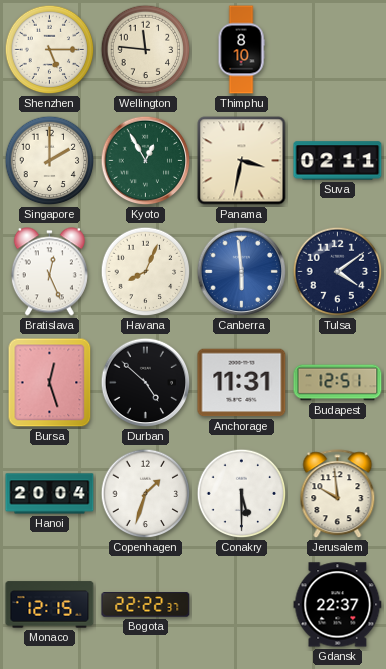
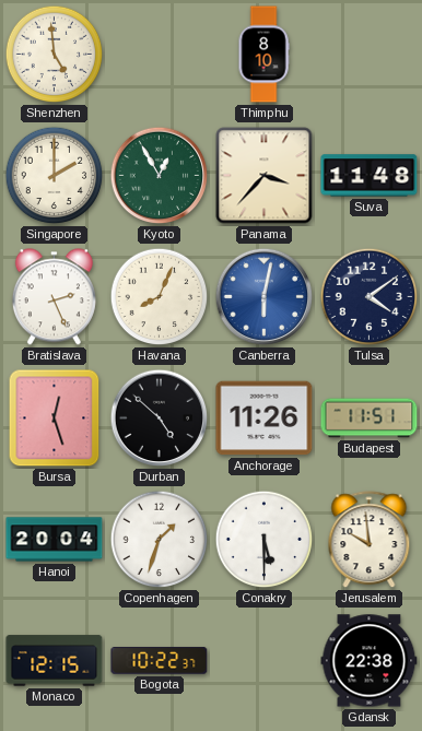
Shenzhen: 5:15 -> 4:59 (55, 55)
Wellington: 11:46 -> none (146, 50)
Panama: 3:32 -> 3:37 (265, 176)
Suva: 02:11 -> 11:48 (370, 176)
Bratislava: 12:26 -> 2:26 (54, 297)
Canberra: 5:59 -> 6:02 (265, 297)
Anchorage: 11:31 -> 11:26 (265, 418)
Budapest: 12:51 -> 11:51 (370, 418)
Bogota: 22:22 -> 10:22 (160, 661)
Gdansk: 22:37 -> 22:38 (370, 661)
